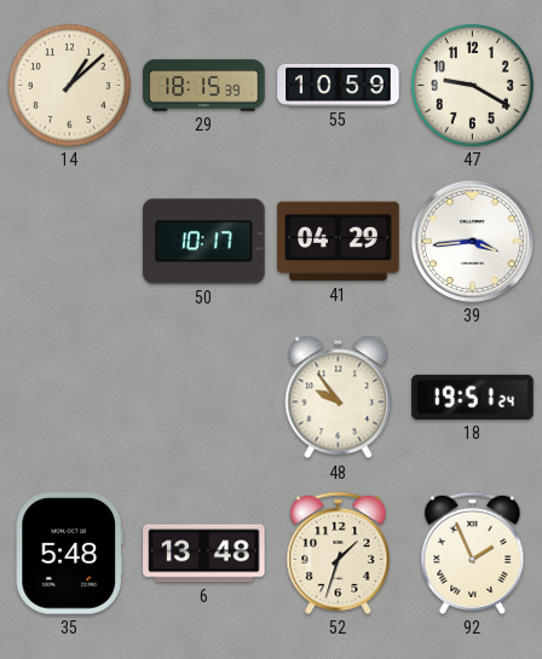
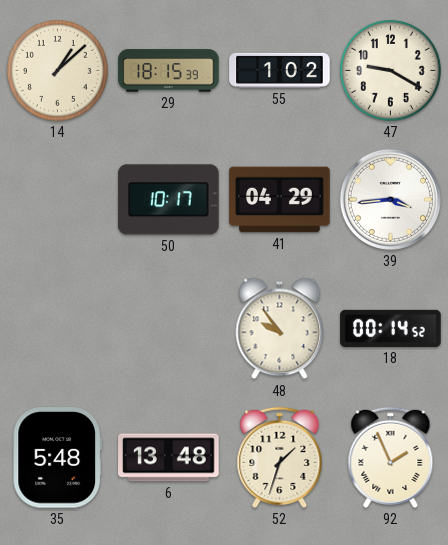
55: 10:59 -> 1:02 (280, 70)
18: 19:51 -> 00:14 (391, 328)
